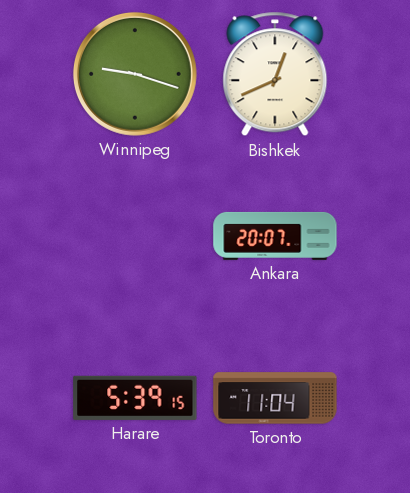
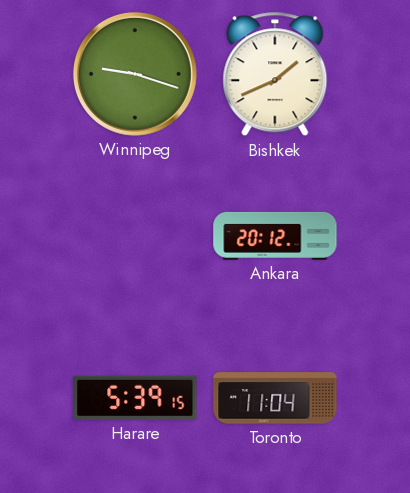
Bishkek: 12:41 -> 1:41 (275, 74)
Ankara: 20:07 -> 20:12 (275, 236)
